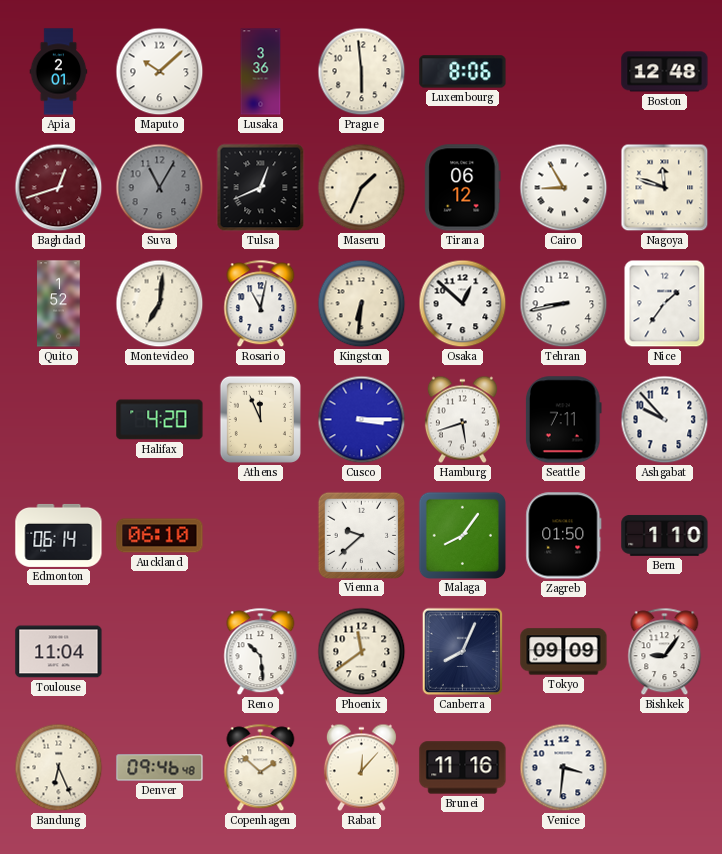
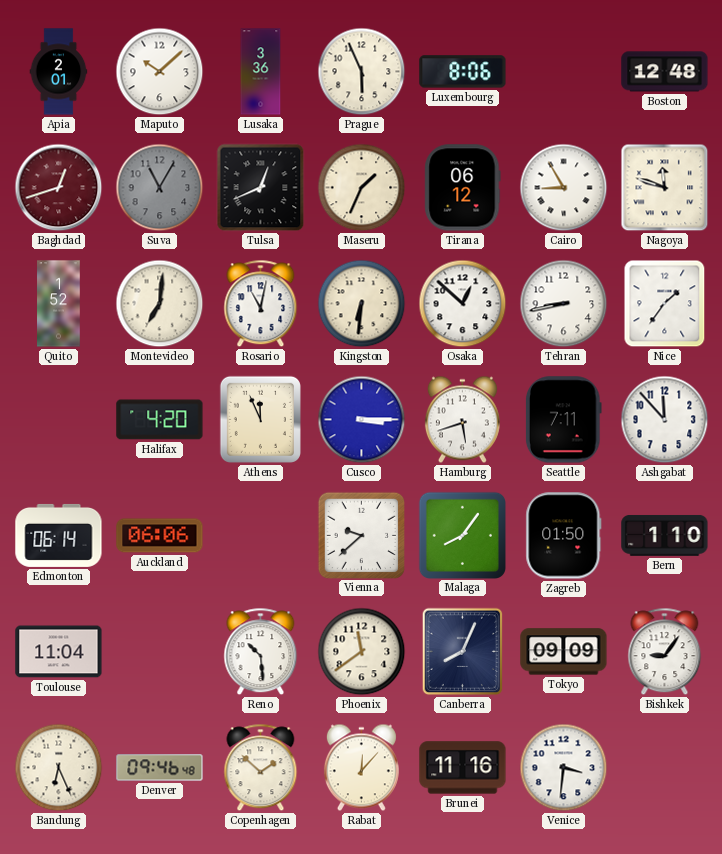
Prague: 5:59 -> 5:56 (362, 72)
Ashgabat: 9:53 -> 11:53 (665, 420)
Auckland: 06:10 -> 06:06 (160, 536)
